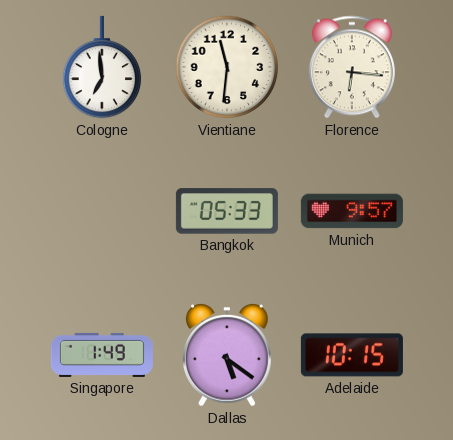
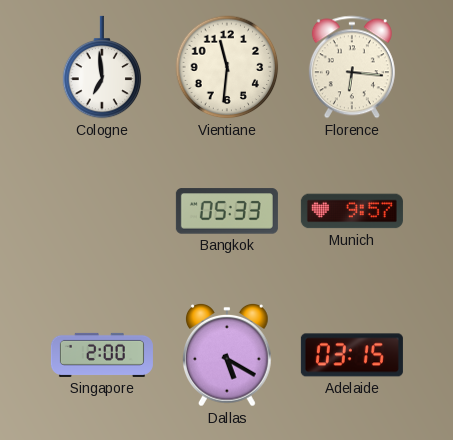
Singapore: 1:49 -> 2:00 (102, 355)
Dallas: 5:21 -> 5:20 (228, 355)
Adelaide: 10:15 -> 03:15 (352, 355)
